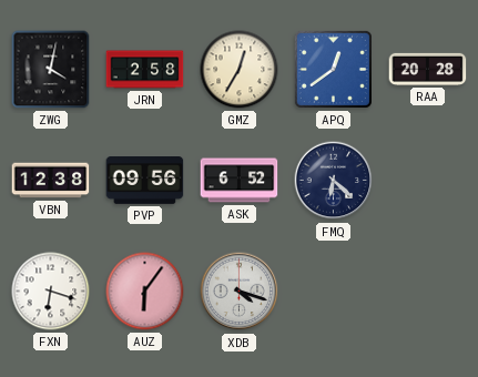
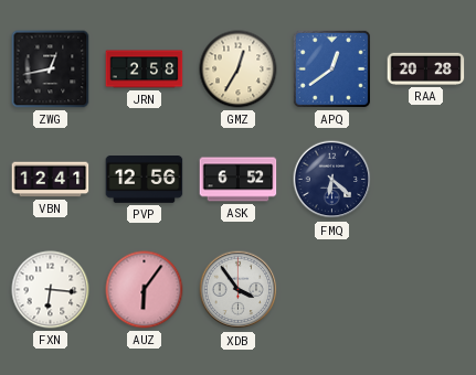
ZWG: 4:02 -> 12:43 (51, 69)
VBN: 12:38 -> 12:41 (51, 180)
PVP: 09:56 -> 12:56 (145, 180)
FXN: 6:18 -> 6:16 (51, 290)
XDB: 4:18 -> 3:54 (239, 290)
